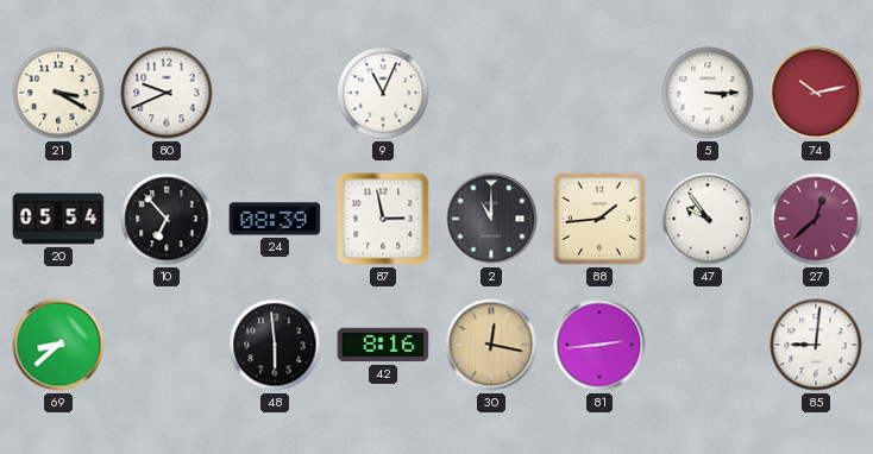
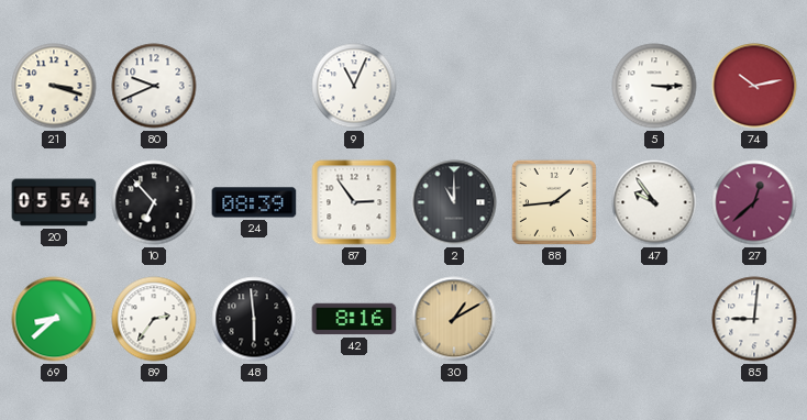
21: 3:20 -> 3:18 (54, 86)
87: 2:58 -> 2:54 (354, 202)
89: none -> 2:36 (154, 319)
30: 12:17 -> 1:10 (454, 319)
81: 2:44 -> none (599, 345)
